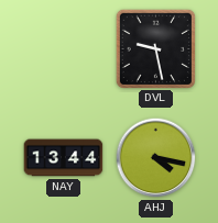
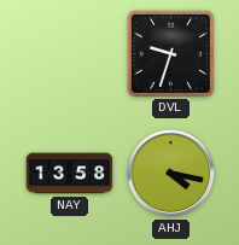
DVL: 9:28 -> 9:33 (170, 53)
NAY: 13:44 -> 13:58 (70, 174)
